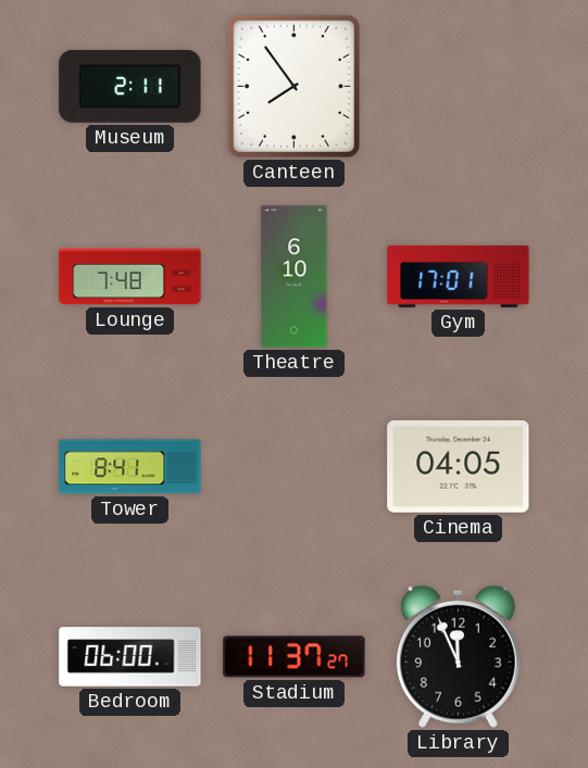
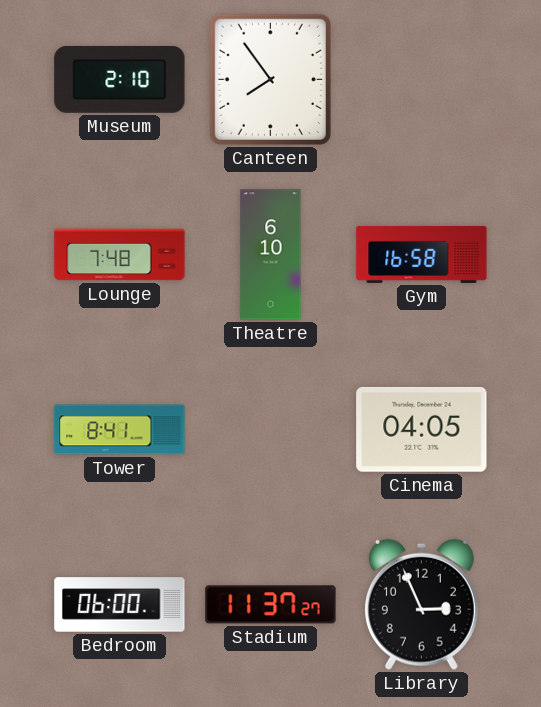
Museum: 2:11 -> 2:10 (120, 79)
Gym: 17:01 -> 16:58 (422, 254)
Library: 11:56 -> 2:56 (421, 604)
